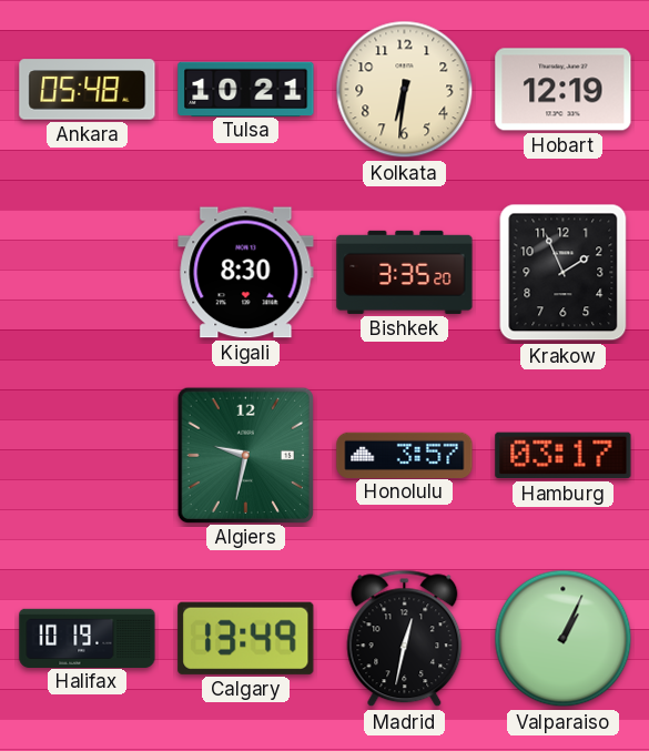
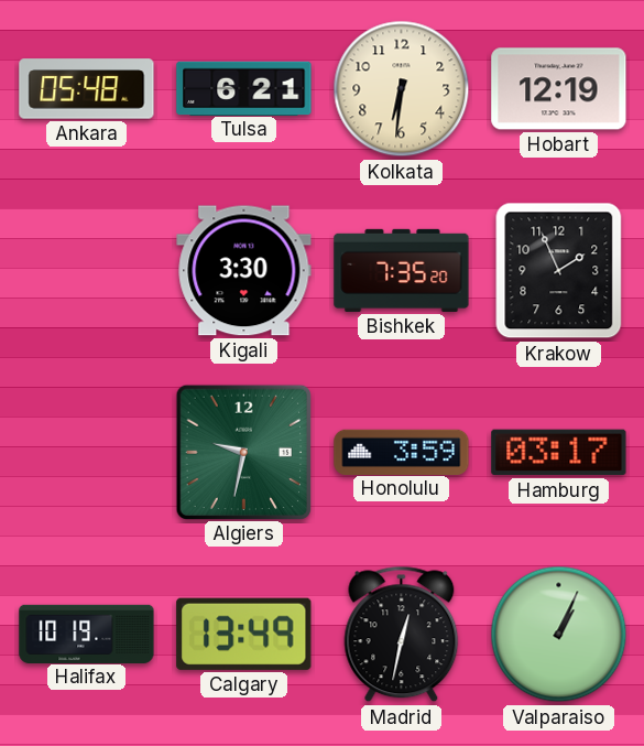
Tulsa: 10:21 -> 6:21 (244, 88)
Kigali: 8:30 -> 3:30 (244, 271)
Bishkek: 3:35 -> 7:35 (402, 270)
Honolulu: 3:57 -> 3:59 (402, 452)
